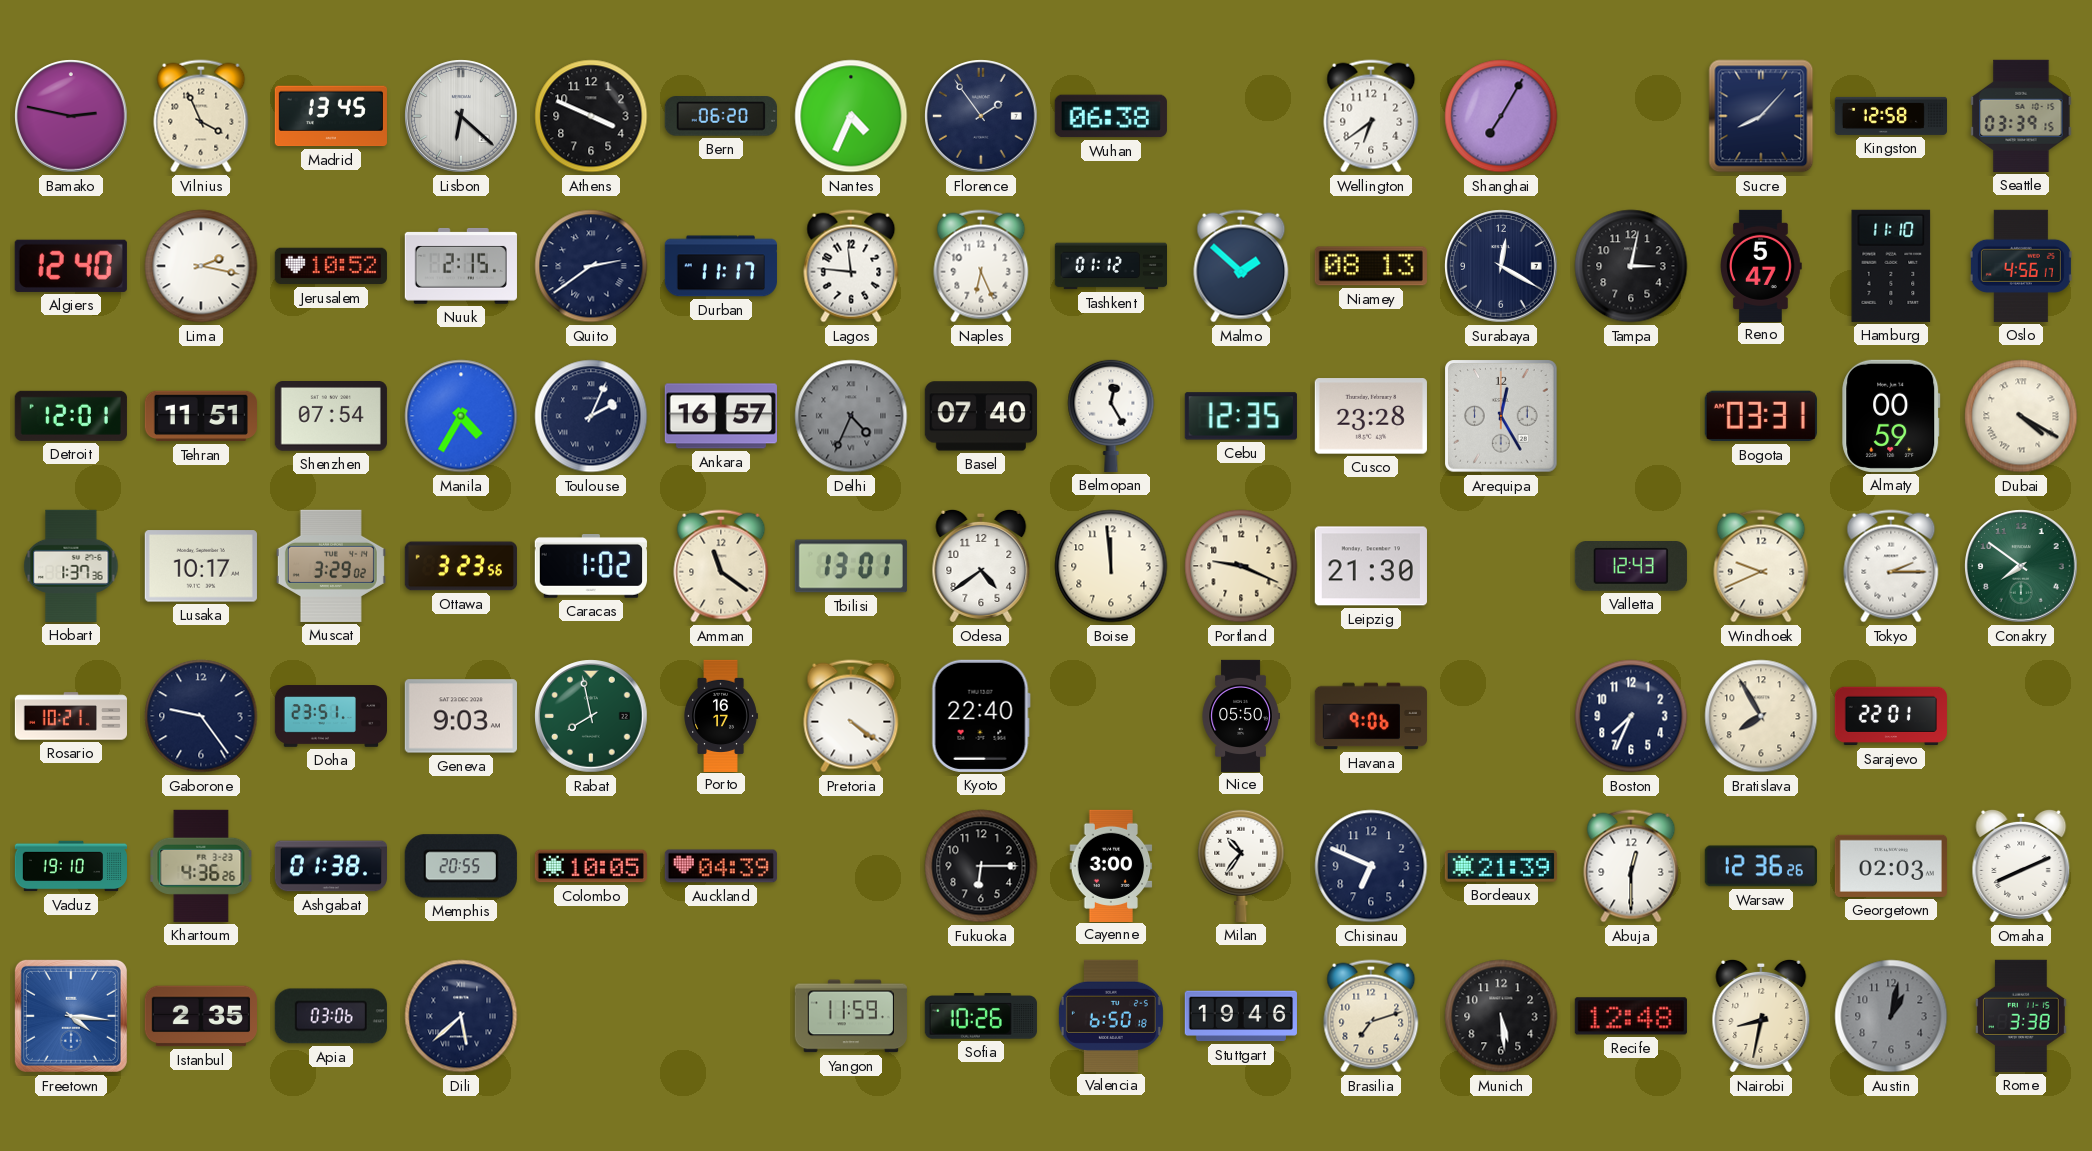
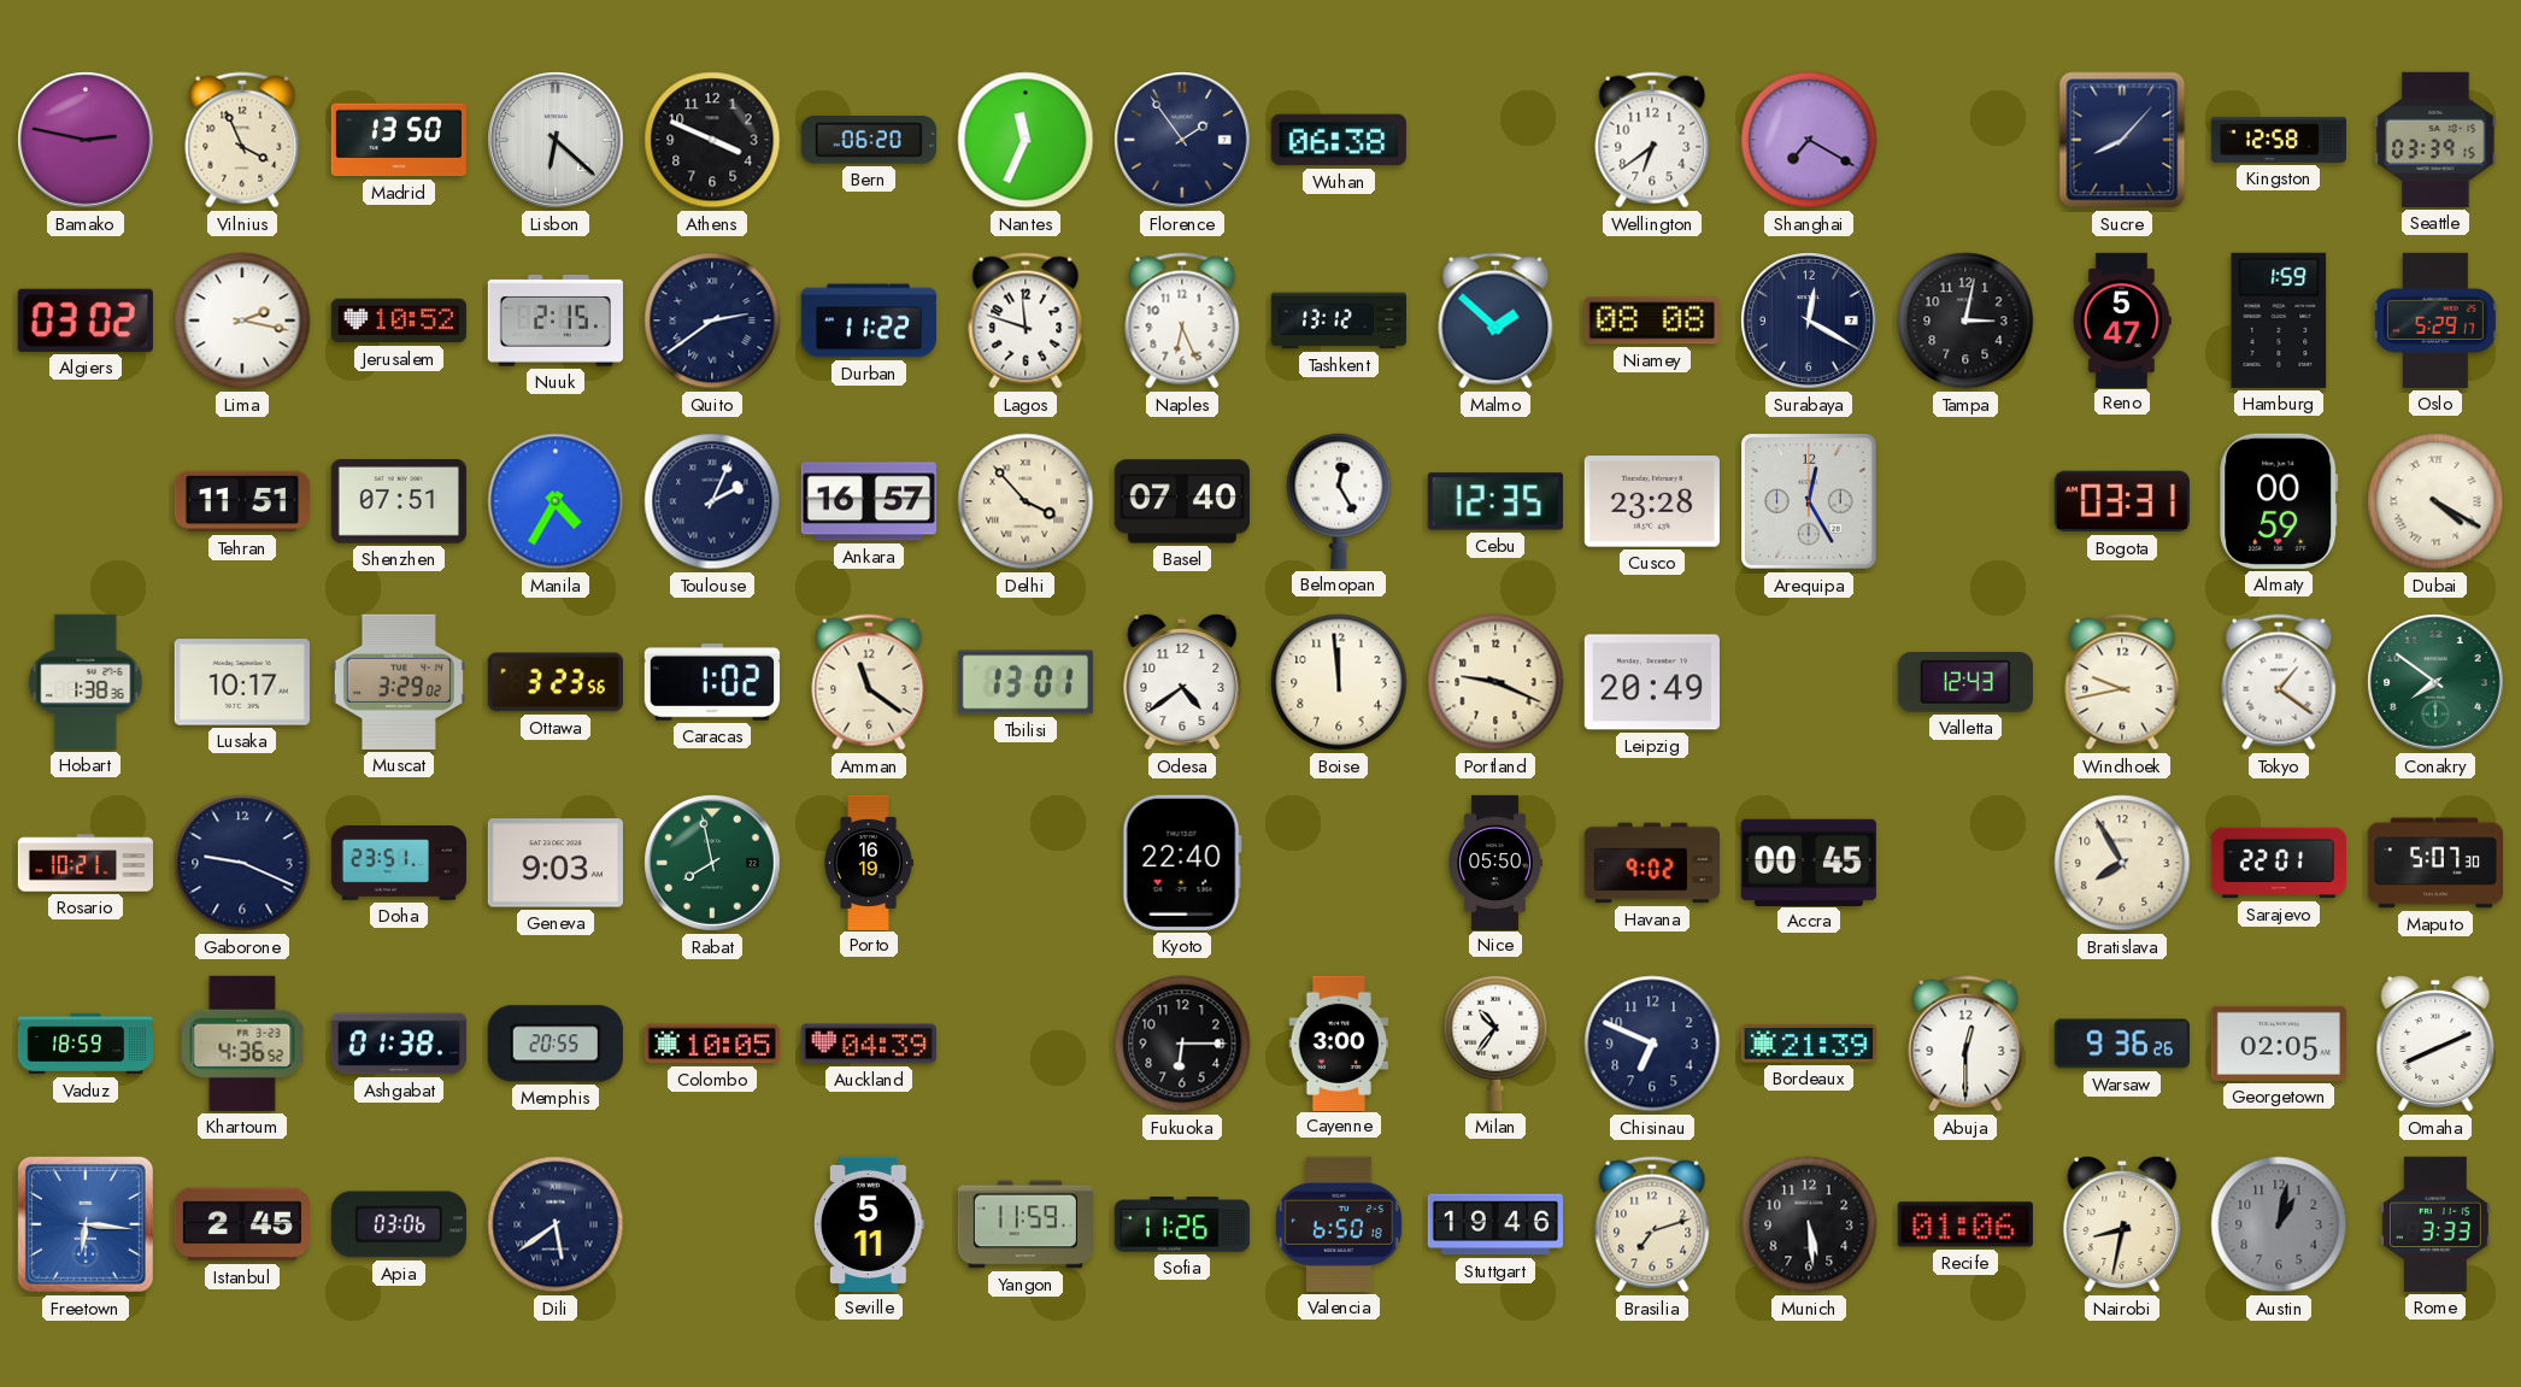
Madrid: 13:45 -> 13:50 (399, 140)
Nantes: 4:34 -> 11:34 (1026, 140)
Shanghai: 7:05 -> 7:20 (1809, 140)
Algiers: 12:40 -> 03:02 (86, 321)
Durban: 11:17 -> 11:22 (869, 321)
Lagos: 11:46 -> 11:48 (1026, 321)
Tashkent: 01:12 -> 13:12 (1338, 321)
Niamey: 08:13 -> 08:08 (1652, 321)
Hamburg: 11:10 -> 1:59 (2279, 321)
Oslo: 4:56 -> 5:29 (2435, 321)
Detroit: 12:01 -> none (71, 416)
Shenzhen: 07:54 -> 07:51 (399, 503)
Delhi: 4:34 -> 3:53 (1026, 501)
Delhi dial: grey -> cream (1026, 501)
Hobart: 1:37 -> 1:38 (86, 682)
Leipzig: 21:30 -> 20:49 (1652, 682)
Windhoek: 9:41 -> 9:43 (2122, 682)
Tokyo: 2:15 -> 1:21 (2279, 682)
Gaborone: 9:24 -> 9:19 (242, 863)
Porto: 16:17 -> 16:19 (869, 862)
Pretoria: 4:21 -> none (851, 716)
Havana: 9:06 -> 9:02 (1652, 863)
Accra: none -> 00:45 (1809, 862)
Boston: 7:34 -> none (1631, 716)
Maputo: none -> 5:07 (2434, 863)
Vaduz: 19:10 -> 18:59 (86, 1044)
Khartoum: 4:36:26 -> 4:36:52 (242, 1044)
Warsaw: 12:36 -> 9:36 (2122, 1044)
Georgetown: 02:03 -> 02:05 (2279, 1044)
Freetown: 4:16 -> 6:16 (86, 1224)
Istanbul: 2:35 -> 2:45 (242, 1224)
Dili: 5:38 -> 5:39 (556, 1224)
Seville: none -> 5:11 (869, 1224)
Sofia: 10:26 -> 11:26 (1182, 1224)
Recife: 12:48 -> 01:06 (1965, 1224)
Rome: 3:38 -> 3:33 (2435, 1224)
